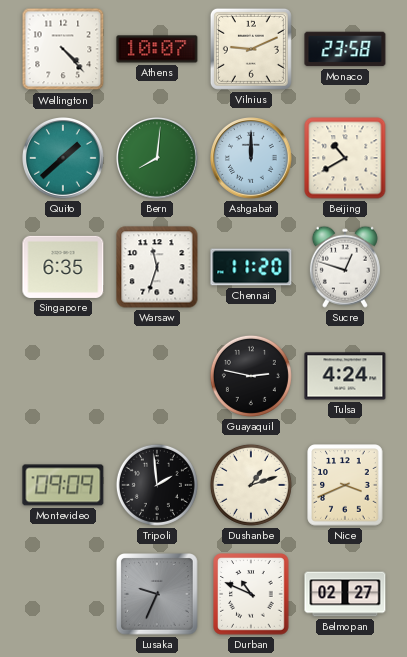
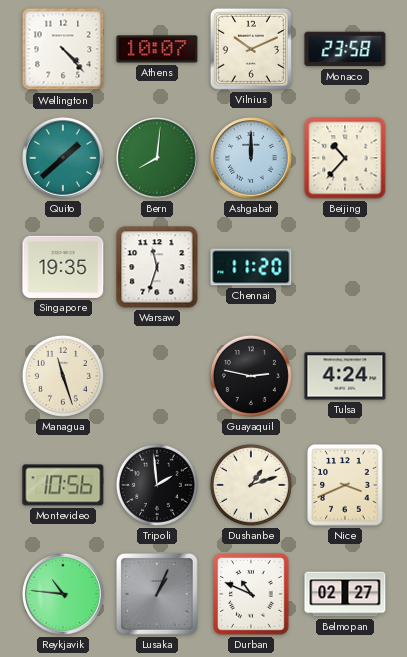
Vilnius: 9:11 -> 10:11 (251, 49)
Beijing: 10:40 -> 10:37 (345, 158)
Singapore: 6:35 -> 19:35 (63, 267)
Sucre: 12:48 -> none (345, 267)
Managua: none -> 11:27 (63, 376)
Montevideo: 09:09 -> 10:56 (63, 485)
Reykjavik: none -> 10:46 (64, 595)
Lusaka: 9:34 -> 1:04 (157, 594)
